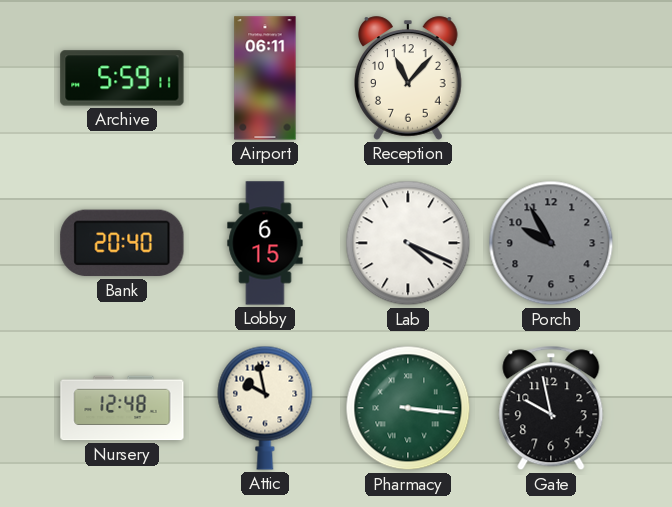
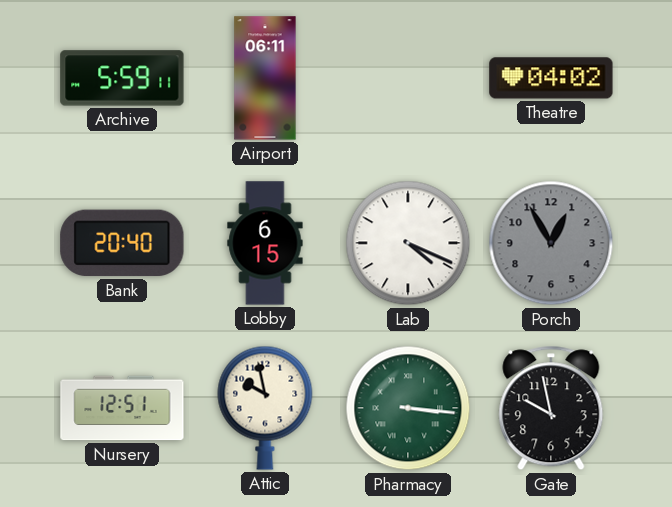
Reception: 11:07 -> none (409, 78)
Theatre: none -> 04:02 (551, 78)
Porch: 9:55 -> 12:55 (551, 243)
Nursery: 12:48 -> 12:51 (122, 408)
